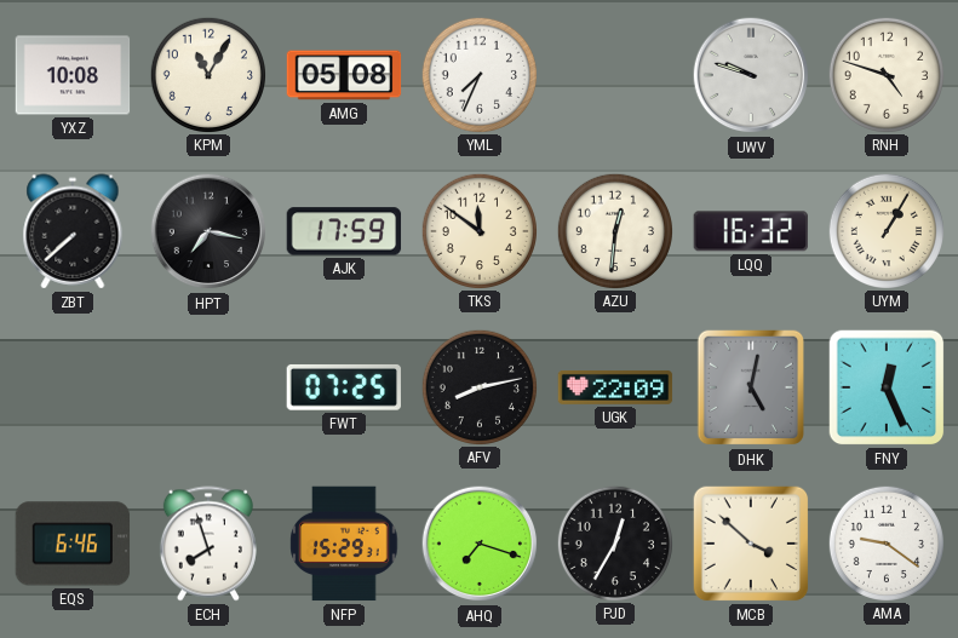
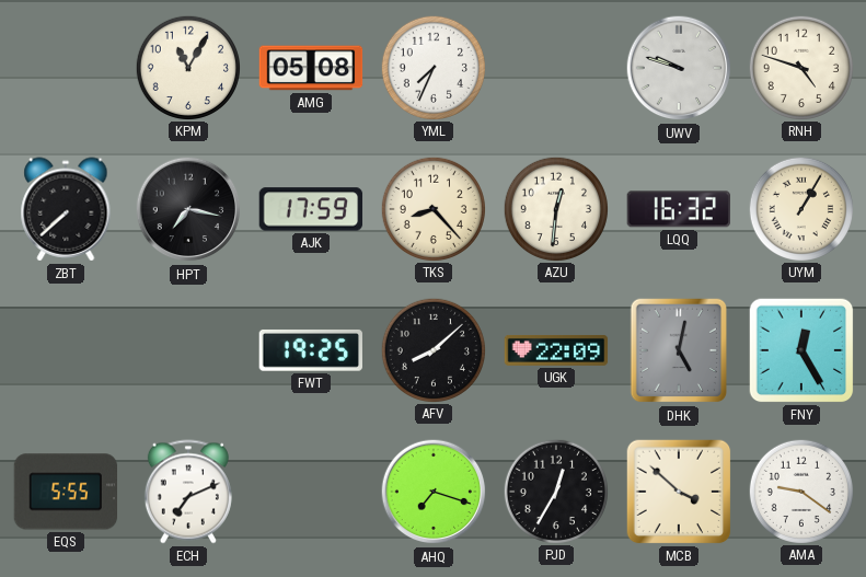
YXZ: 10:08 -> none (73, 75)
TKS: 11:51 -> 8:23 (432, 208)
FWT: 07:25 -> 19:25 (310, 350)
AFV: 8:13 -> 8:08 (432, 349)
FNY: 12:26 -> 12:25 (801, 350)
EQS: 6:46 -> 5:55 (66, 492)
ECH: 7:57 -> 7:11 (188, 492)
NFP: 15:29 -> none (344, 544)
